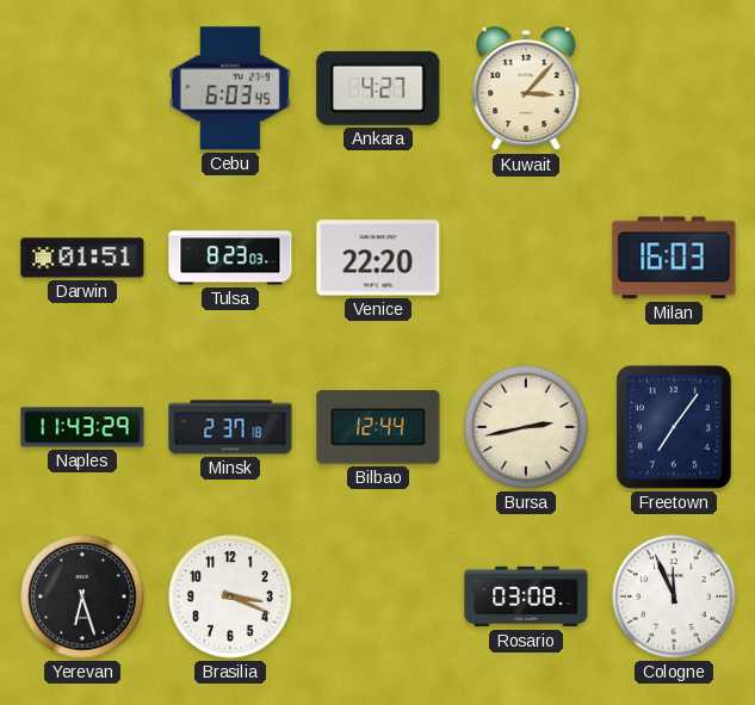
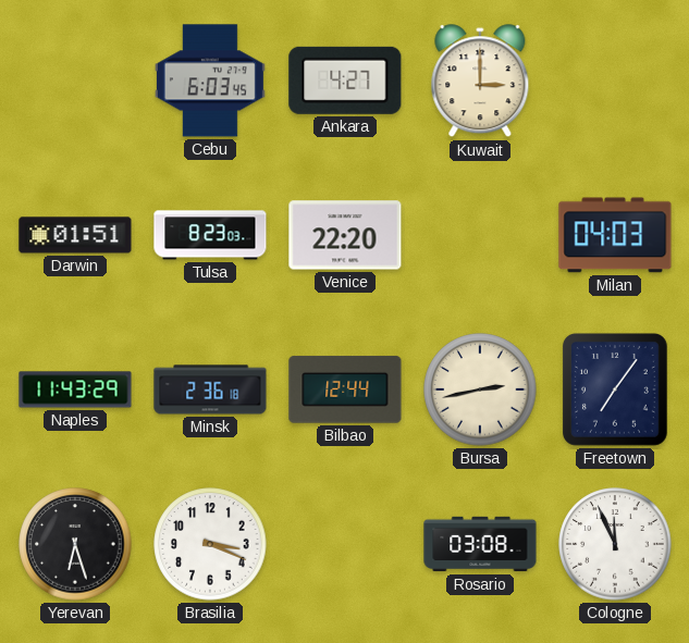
Kuwait: 3:07 -> 3:00 (480, 82)
Milan: 16:03 -> 04:03 (615, 235)
Minsk: 2:37 -> 2:36 (210, 389)
